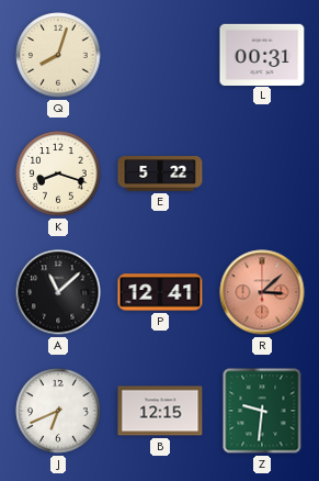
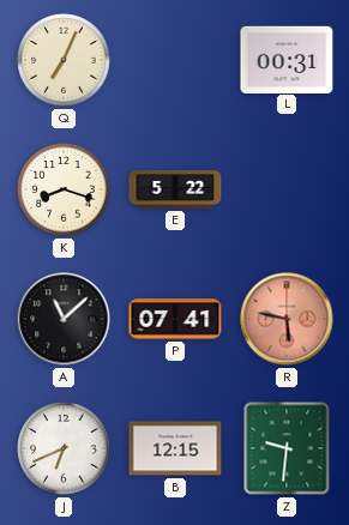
Q: 8:03 -> 7:04 (64, 60)
P: 12:41 -> 07:41 (175, 319)
R: 3:08 -> 5:47 (287, 319)
